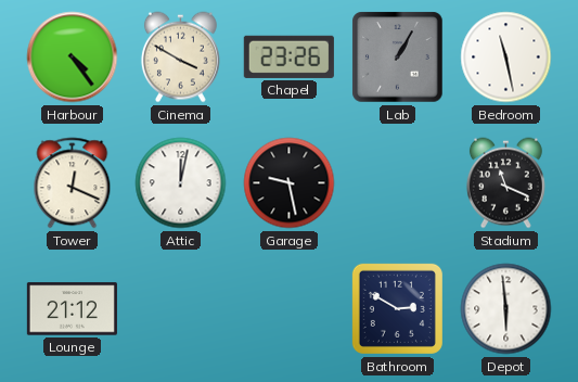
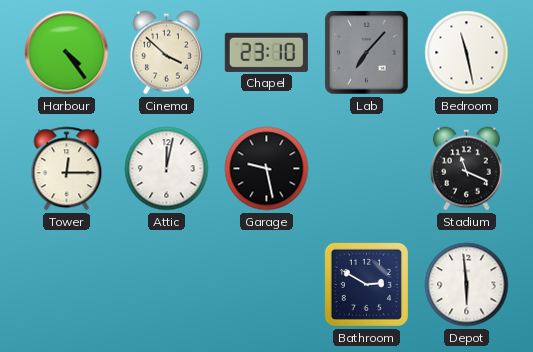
Cinema: 3:50 -> 3:52 (166, 53)
Chapel: 23:26 -> 23:10 (266, 52)
Lab: 1:05 -> 7:07 (367, 53)
Tower: 12:19 -> 12:15 (67, 169)
Lounge: 21:12 -> none (72, 309)
